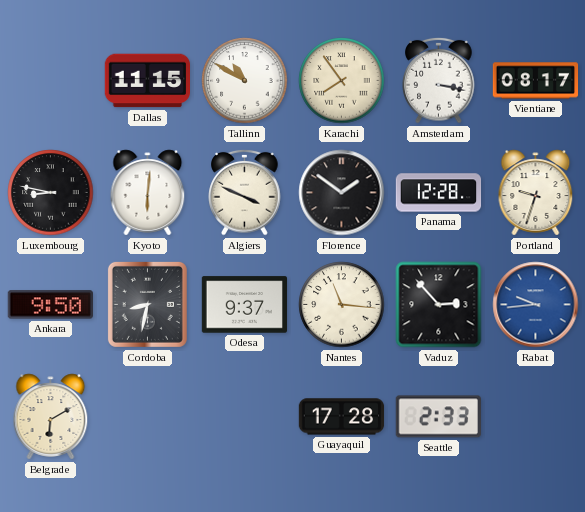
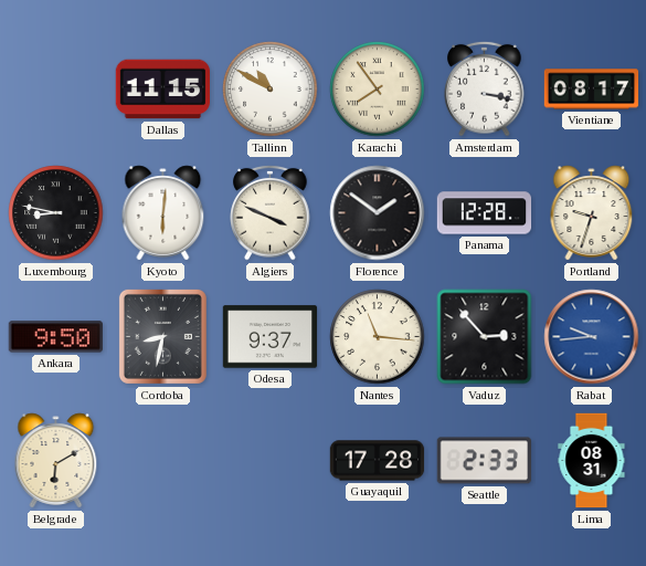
Lima: none -> 08:31 (592, 461)
